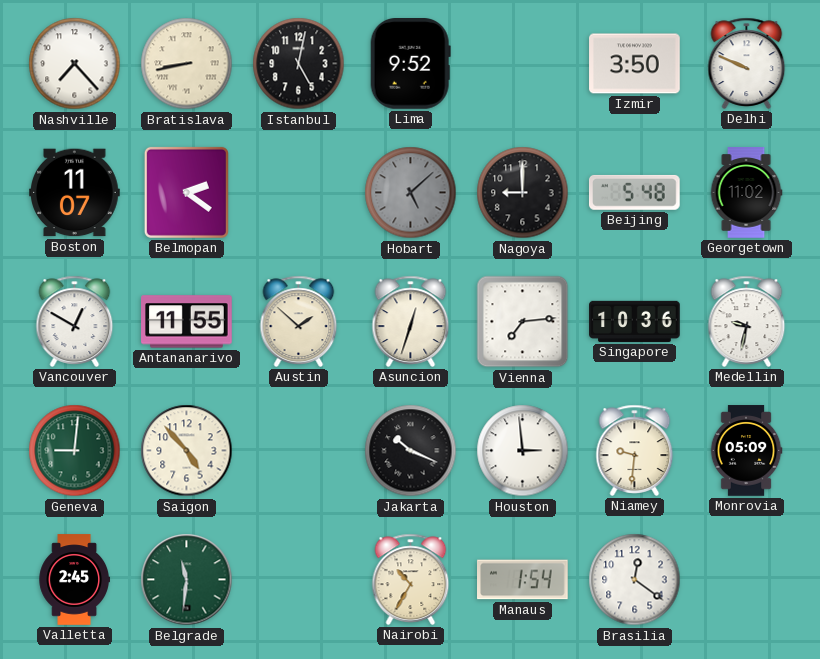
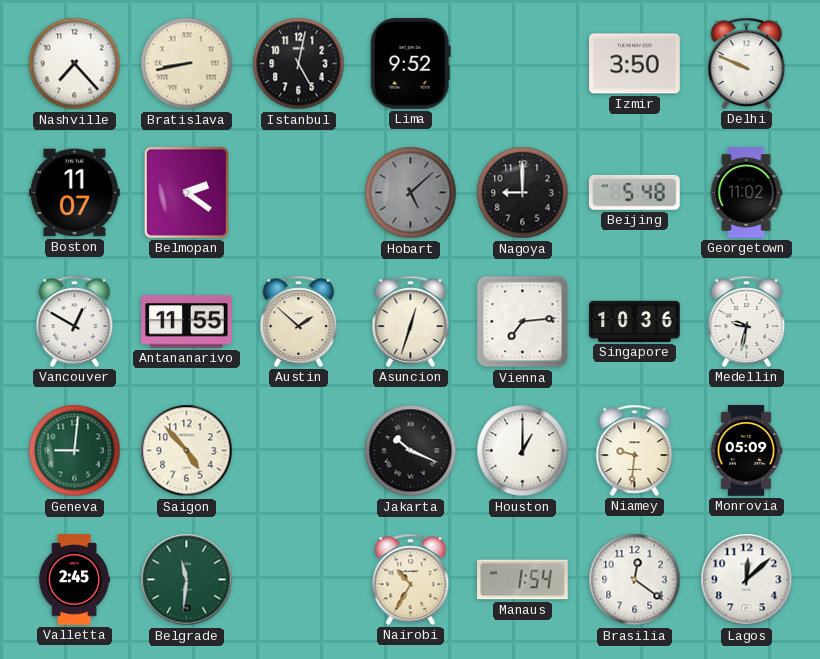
Houston: 2:59 -> 1:00 (523, 451)
Lagos: none -> 12:08 (747, 580)
